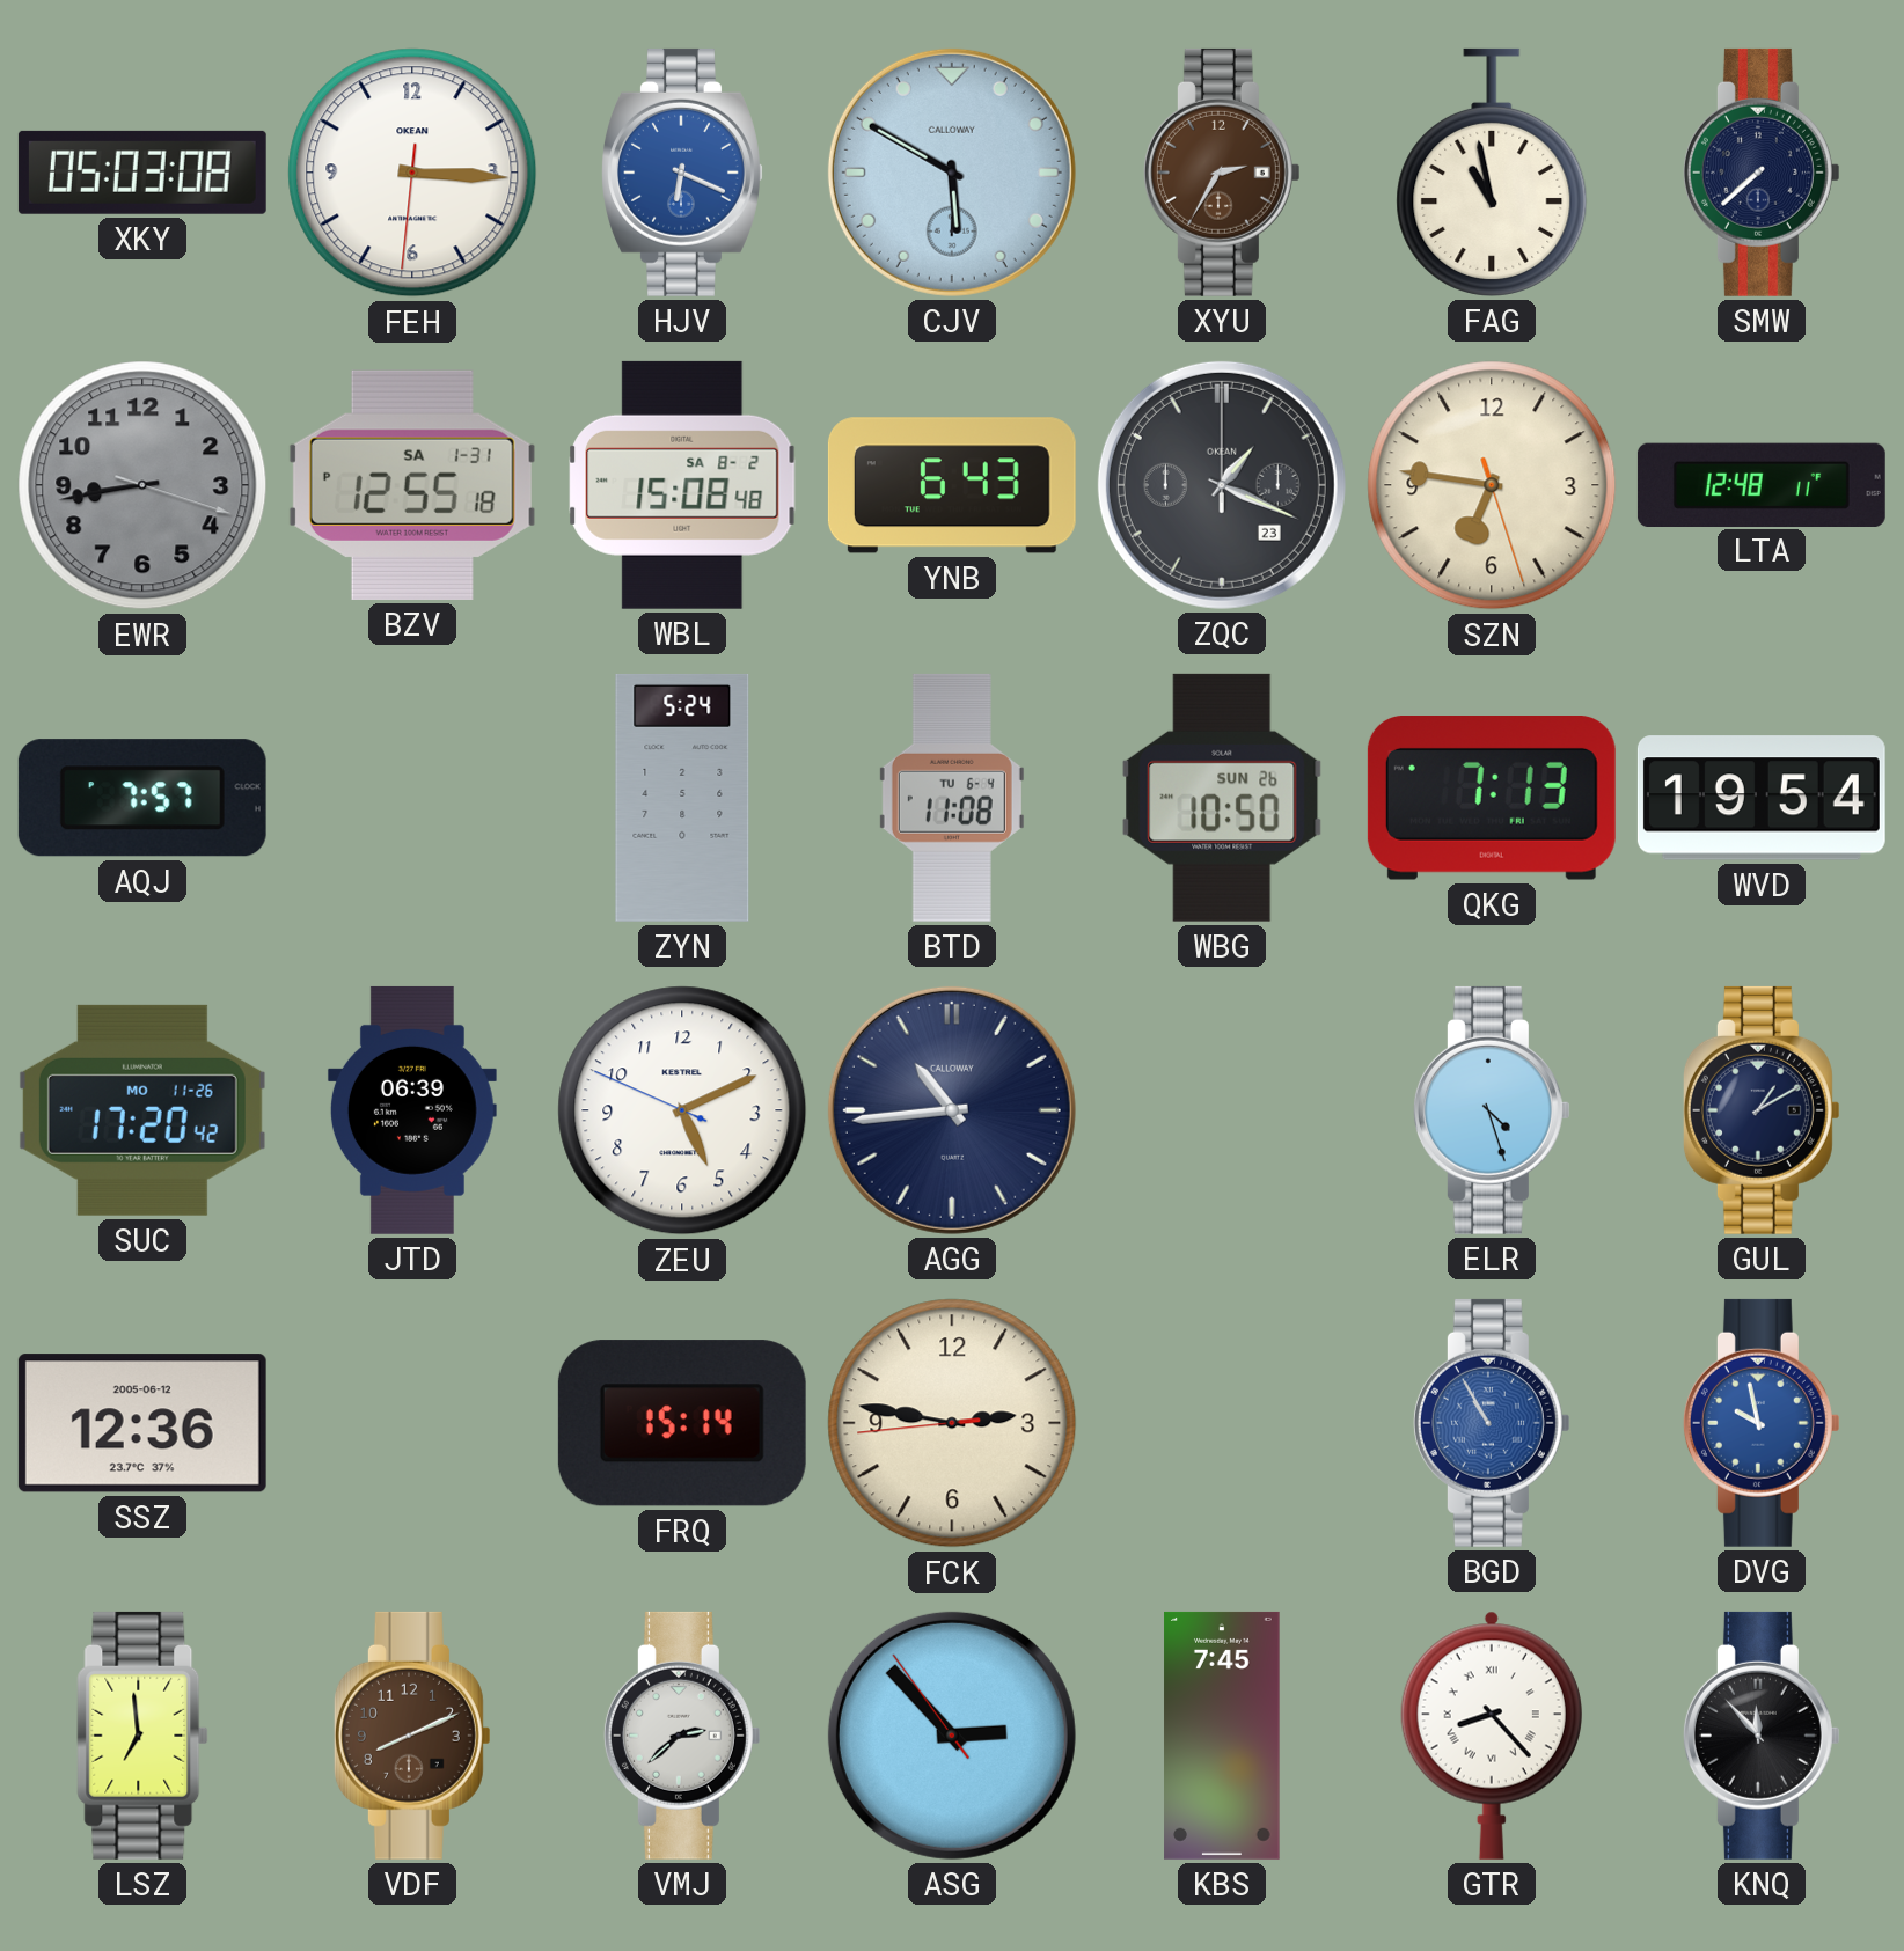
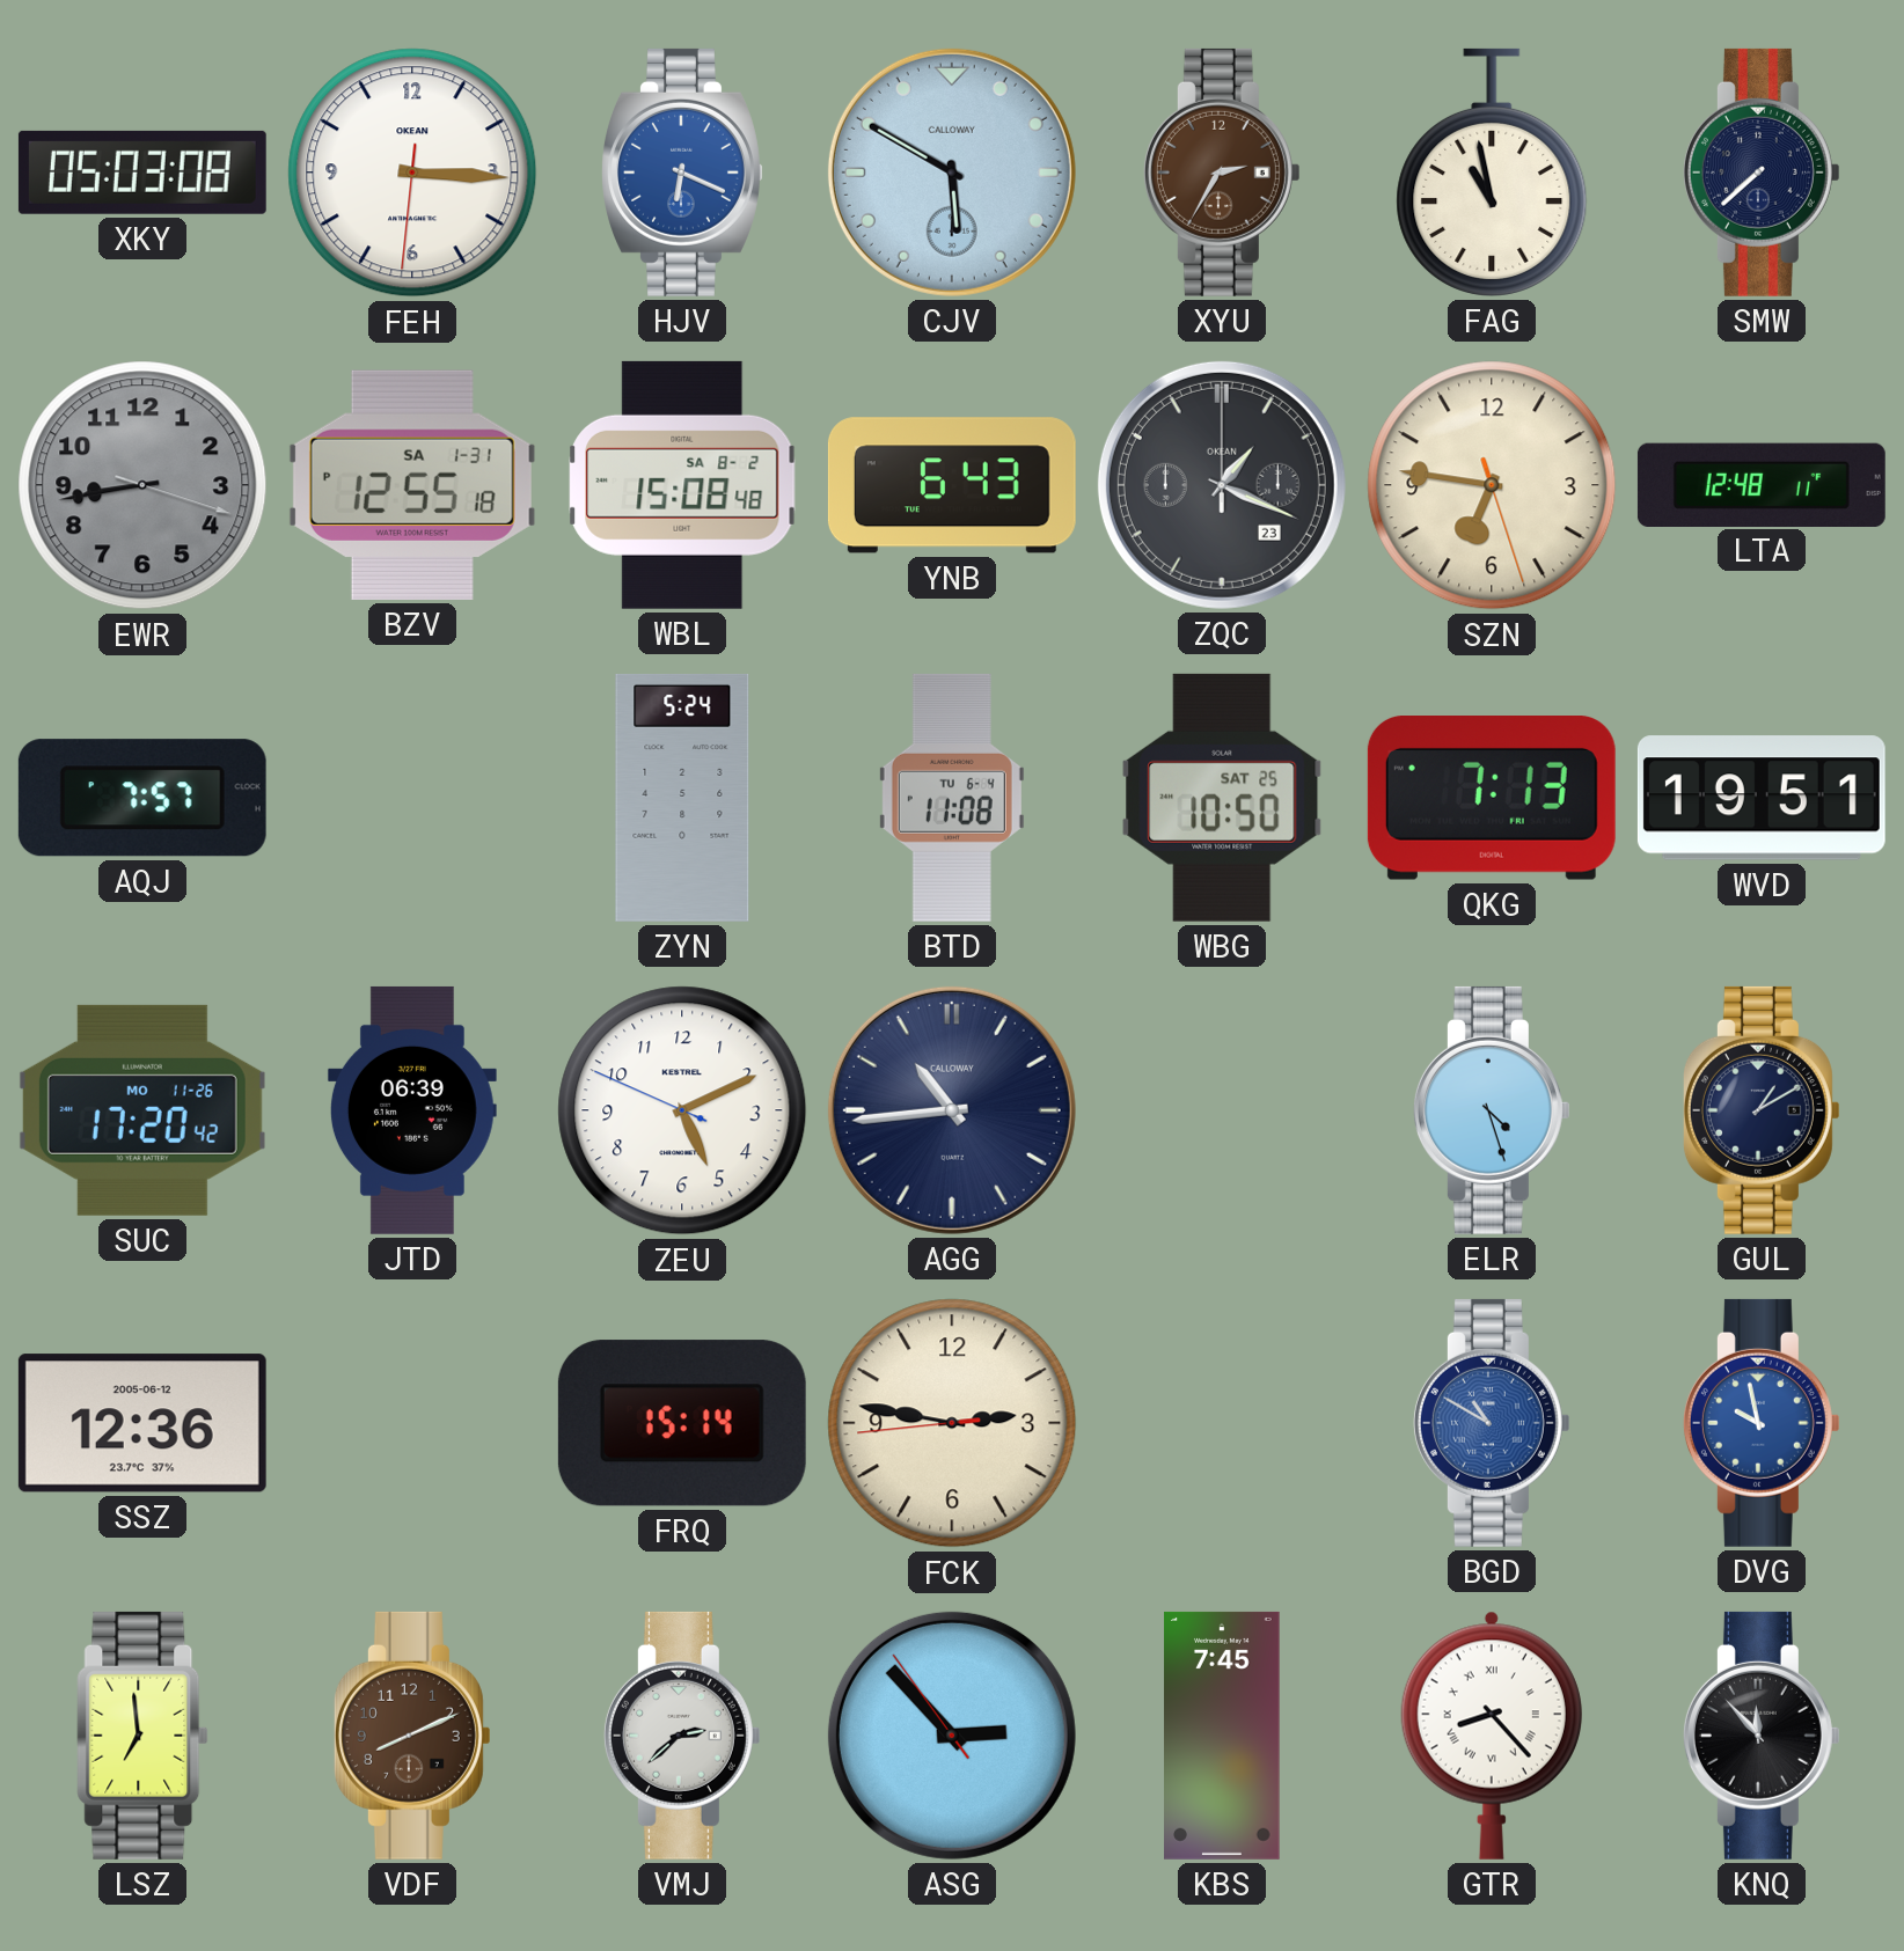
WBG date: SUN 26 -> SAT 25 (1222, 798)
WVD: 19:54 -> 19:51 (1762, 798)
BGD: 10:55 -> 10:50 (1492, 1423)
